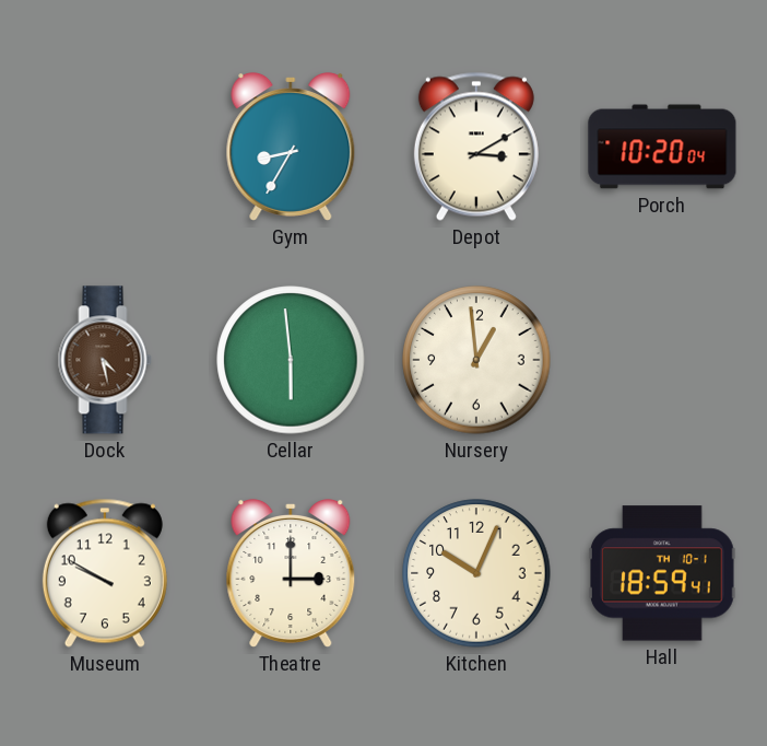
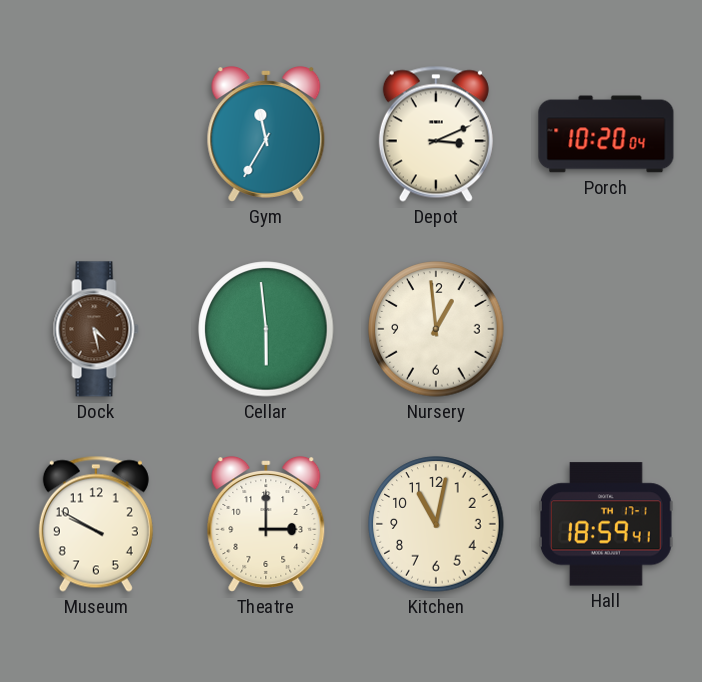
Gym: 8:35 -> 11:35 (266, 135)
Depot: 3:10 -> 3:11 (436, 134)
Kitchen: 10:04 -> 11:02 (436, 524)
Hall date: TH 10-1 -> TH 17-1 (607, 524)
